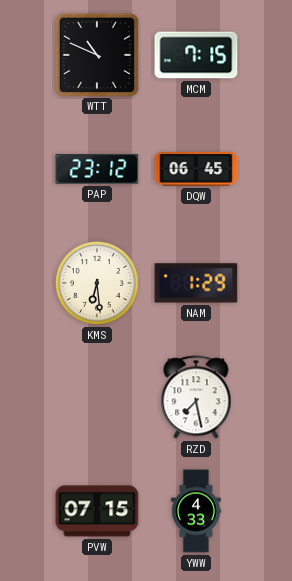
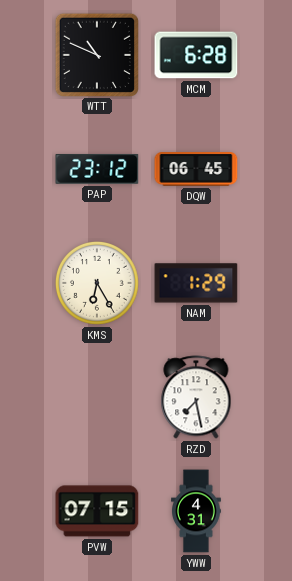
MCM: 7:15 -> 6:28 (196, 55)
KMS: 6:29 -> 6:25 (97, 283)
YWW: 4:33 -> 4:31 (197, 511)
